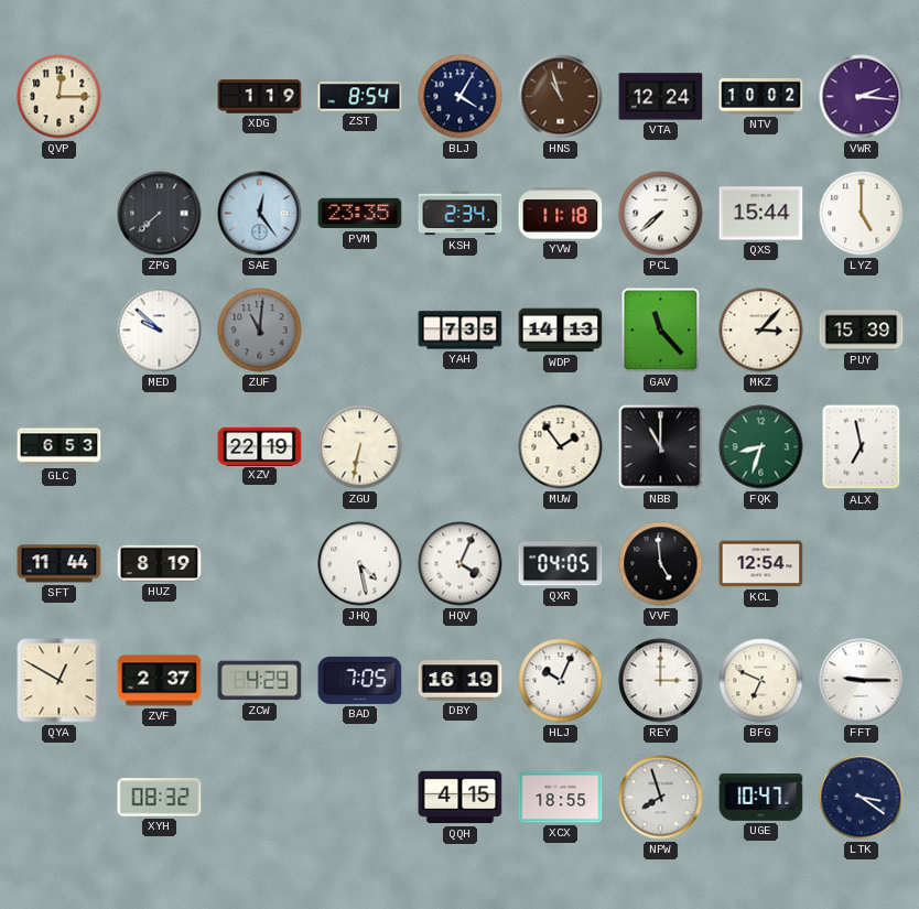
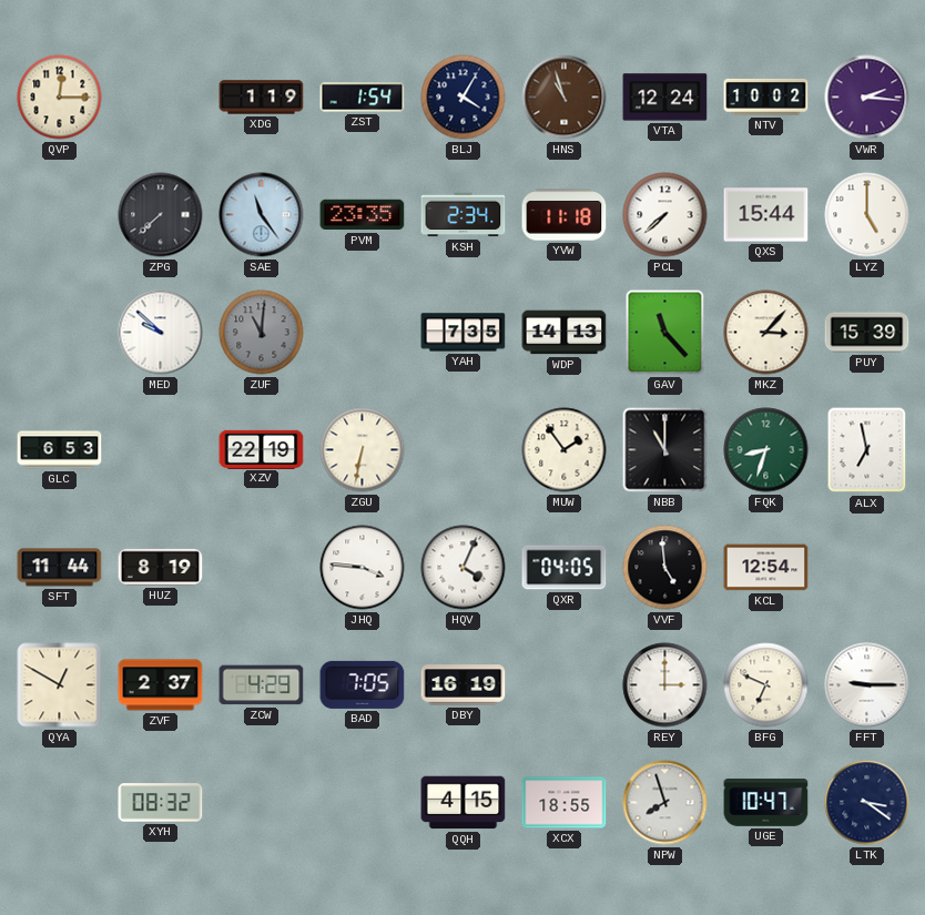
ZST: 8:54 -> 1:54 (363, 98)
SAE: 12:24 -> 11:24 (262, 215)
JHQ: 4:28 -> 3:46 (363, 568)
HLJ: 10:04 -> none (561, 681)
